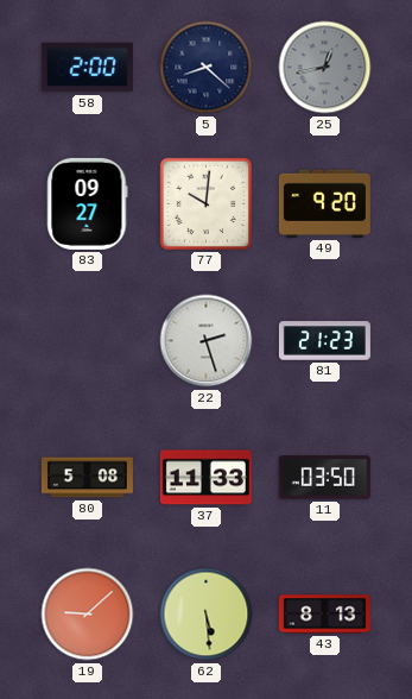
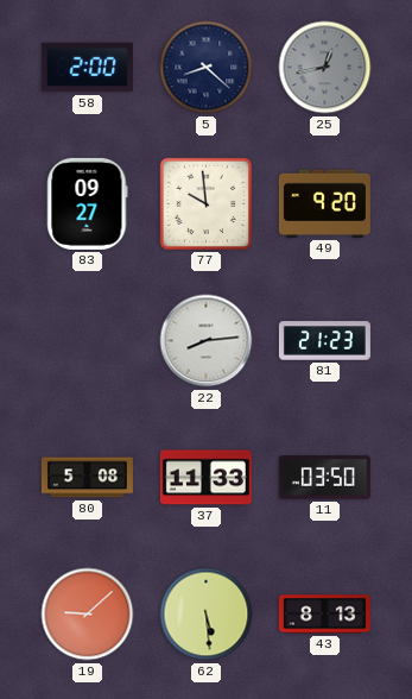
77: 10:01 -> 9:59 (205, 203)
22: 2:27 -> 8:14 (207, 341)
